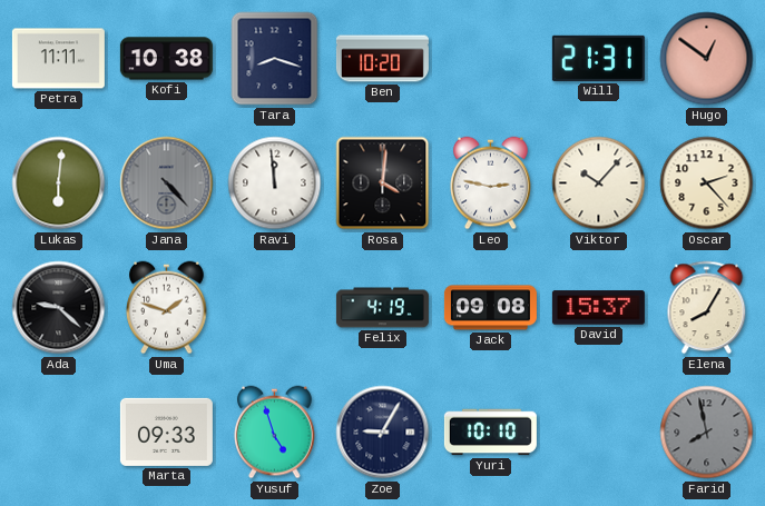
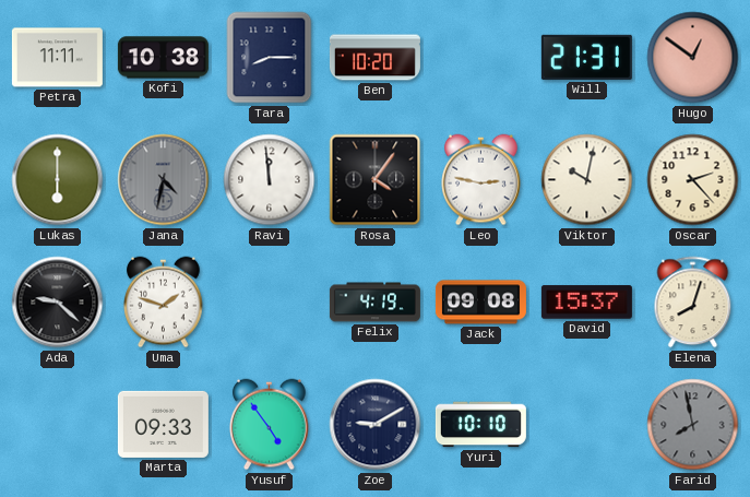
Tara: 8:18 -> 8:15 (270, 58)
Lukas: 6:01 -> 6:00 (58, 180)
Jana: 4:23 -> 4:32 (164, 180)
Rosa: 4:01 -> 4:06 (376, 180)
Viktor: 10:07 -> 10:02 (587, 180)
Elena: 8:05 -> 8:03 (693, 303)
Yusuf: 4:57 -> 4:54 (270, 425)
Zoe: 9:05 -> 9:10 (376, 425)
